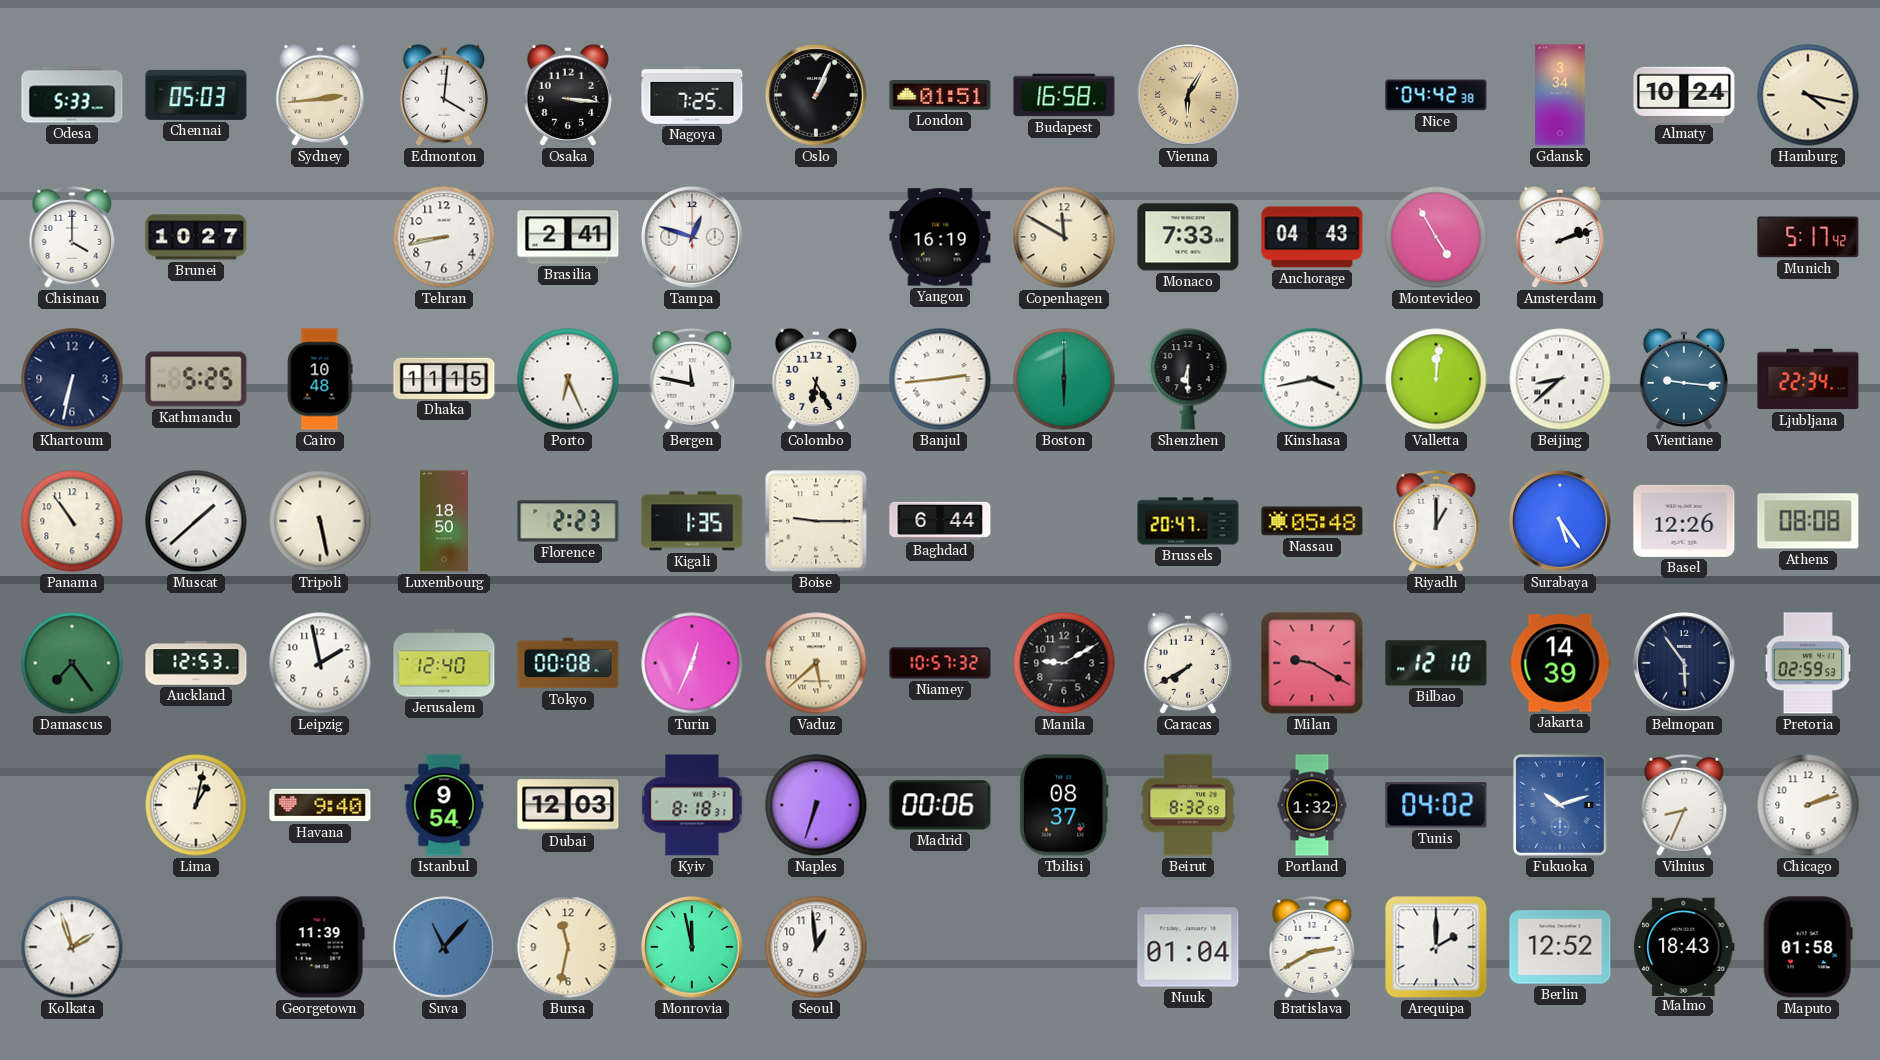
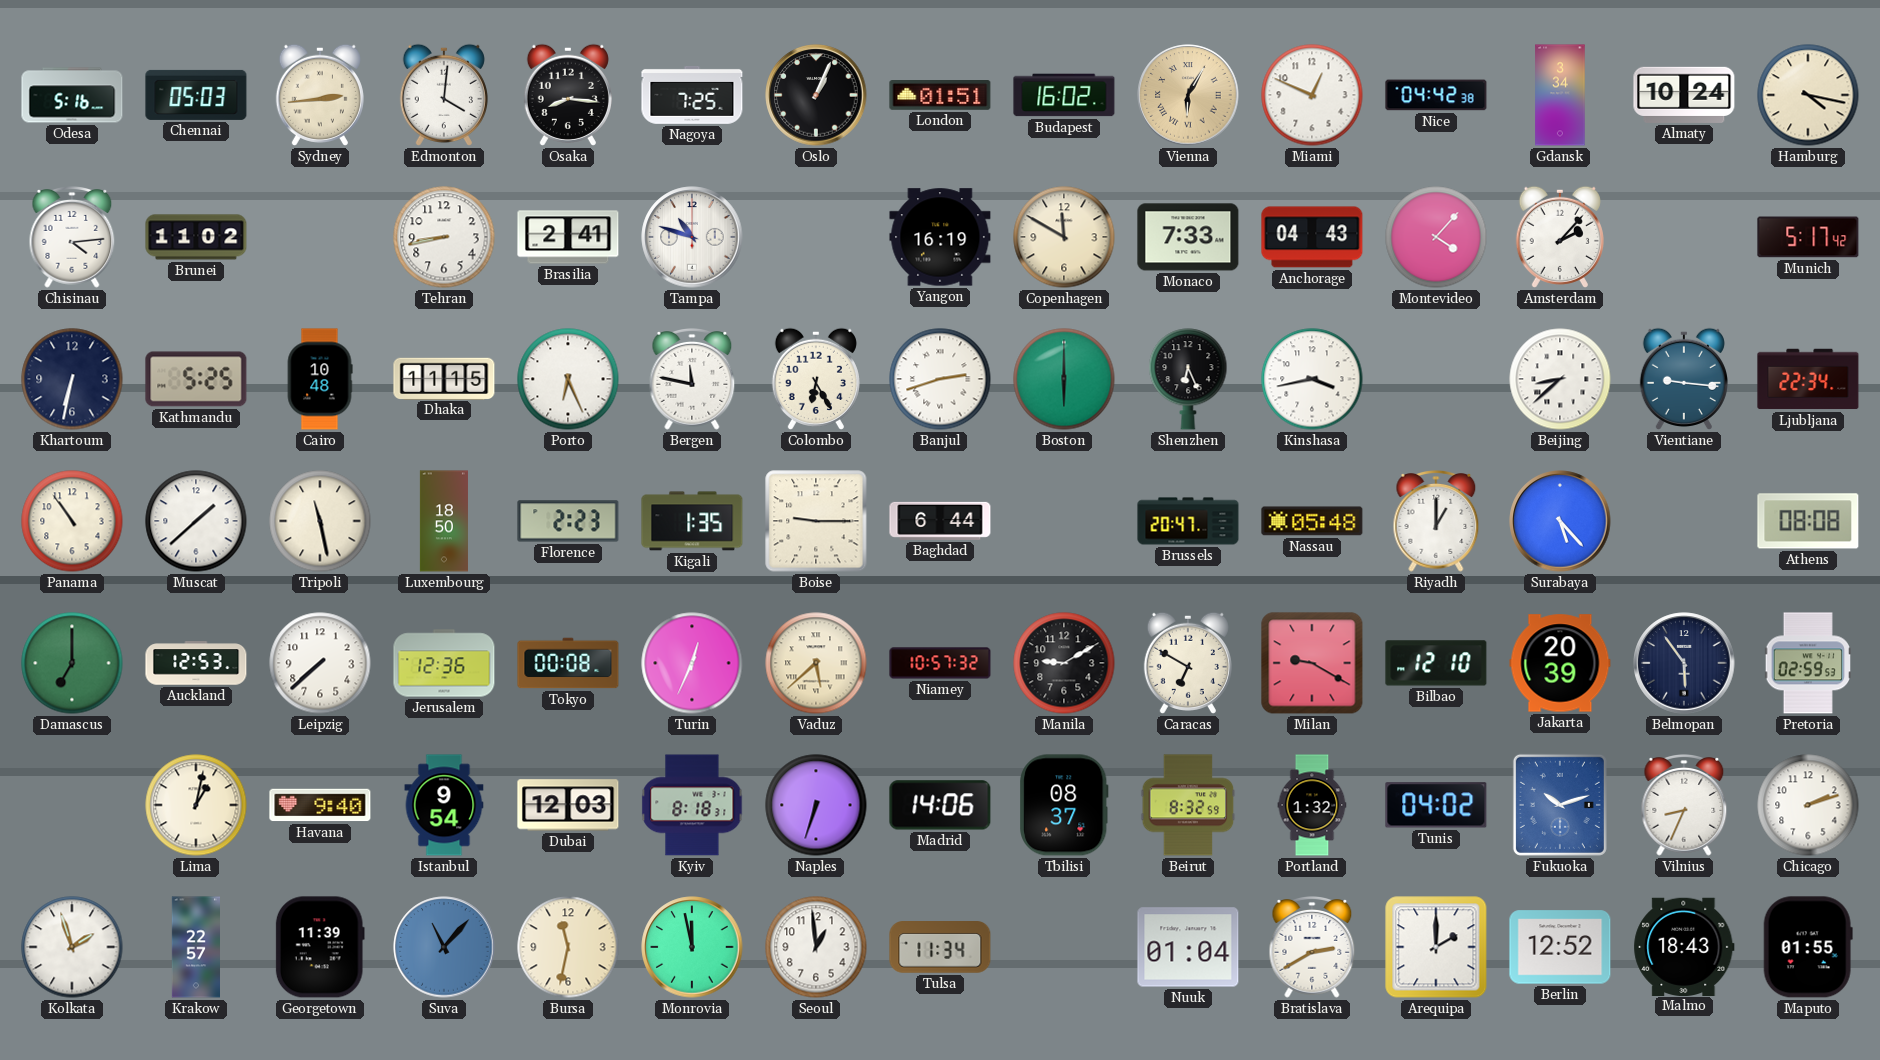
Odesa: 5:33 -> 5:16 (72, 95)
Osaka: 3:16 -> 8:16 (568, 95)
Budapest: 16:58 -> 16:02 (1064, 95)
Miami: none -> 12:49 (1312, 95)
Chisinau: 4:00 -> 4:14 (72, 238)
Brunei: 10:27 -> 11:02 (196, 237)
Tampa: 12:48 -> 10:48 (692, 237)
Montevideo: 4:55 -> 4:07 (1436, 237)
Amsterdam: 2:12 -> 2:07 (1560, 237)
Banjul: 2:44 -> 2:42 (940, 379)
Shenzhen: 6:30 -> 6:26 (1188, 379)
Valletta: 12:01 -> none (1436, 379)
Tripoli: 5:28 -> 11:28 (320, 521)
Surabaya: 5:24 -> 5:23 (1560, 521)
Basel: 12:26 -> none (1684, 521)
Damascus: 7:24 -> 7:00 (72, 663)
Leipzig: 1:58 -> 7:38 (320, 663)
Jerusalem: 12:40 -> 12:36 (444, 663)
Caracas: 7:40 -> 6:50 (1188, 663)
Jakarta: 14:39 -> 20:39 (1560, 663)
Madrid: 00:06 -> 14:06 (940, 805)
Krakow: none -> 22:57 (195, 947)
Tulsa: none -> 11:34 (940, 947)
Maputo: 01:58 -> 01:55 (1808, 947)
